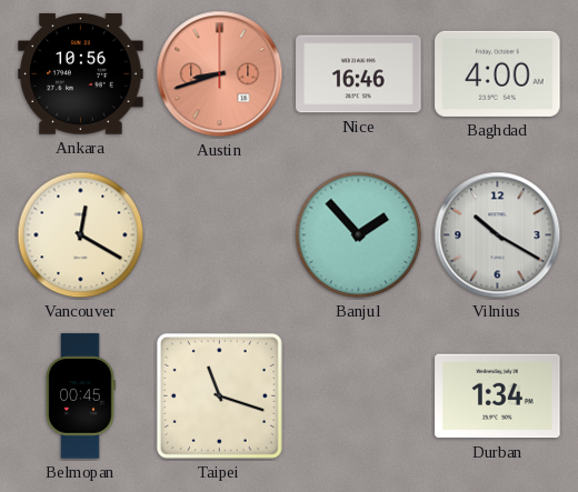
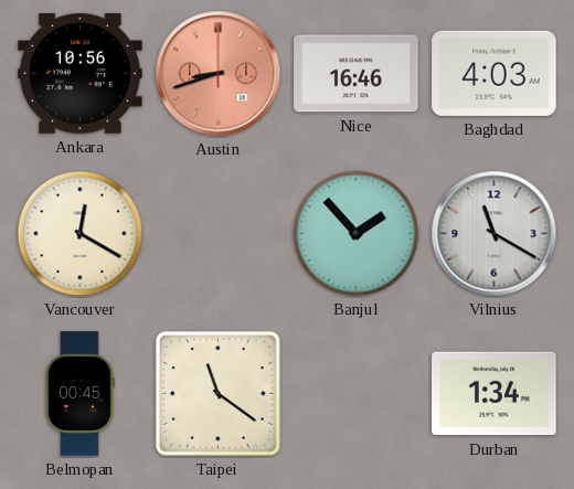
Baghdad: 4:00 -> 4:03 (495, 73)
Vilnius: 10:20 -> 11:20 (495, 234)
Taipei: 11:18 -> 11:21 (217, 393)
